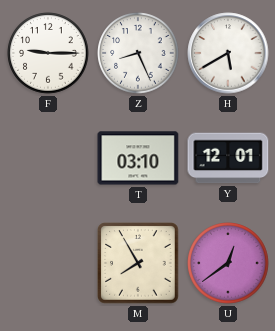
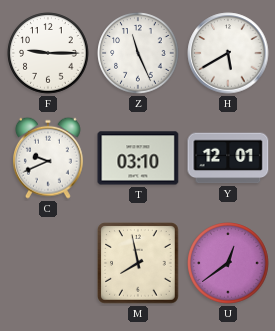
Z: 8:26 -> 11:26 (138, 53)
C: none -> 9:41 (49, 158)
M: 7:55 -> 7:58 (138, 263)
